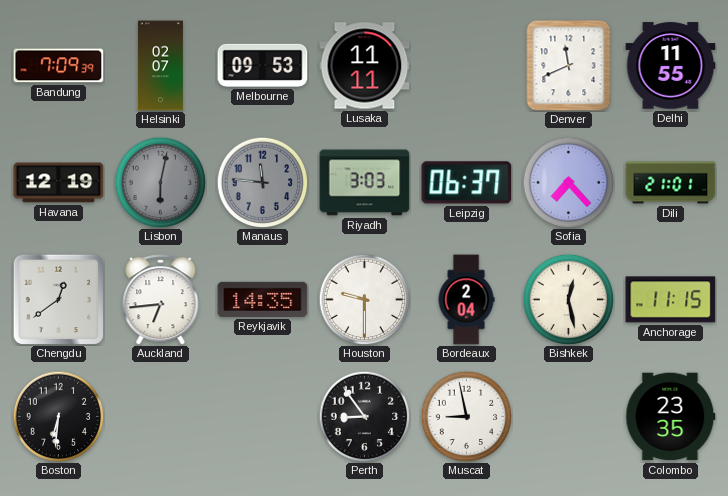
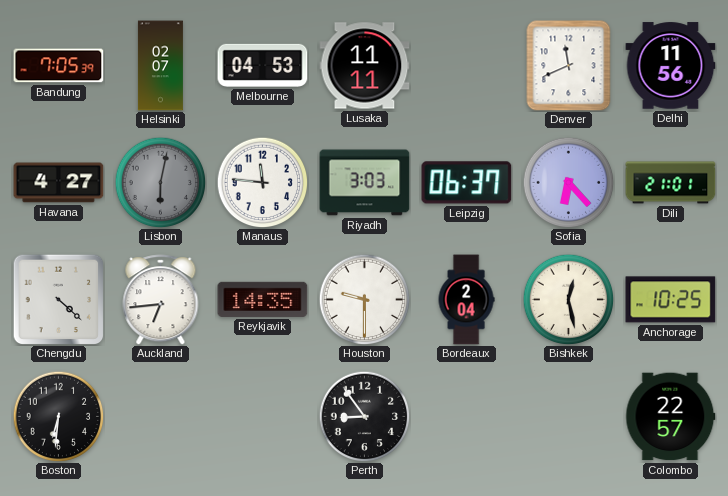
Bandung: 7:09 -> 7:05 (59, 66)
Melbourne: 09:53 -> 04:53 (263, 65)
Delhi: 11:55 -> 11:56 (671, 66)
Havana: 12:19 -> 4:27 (59, 183)
Manaus dial: grey -> white (262, 182)
Sofia: 7:23 -> 6:23 (568, 182)
Chengdu: 12:39 -> 4:22 (58, 299)
Anchorage: 11:15 -> 10:25 (671, 300)
Muscat: 8:58 -> none (466, 416)
Colombo: 23:35 -> 22:57 (671, 417)
